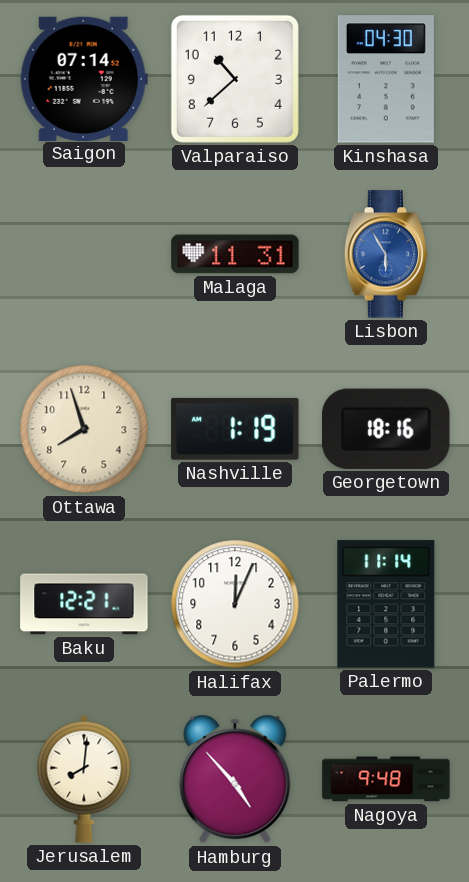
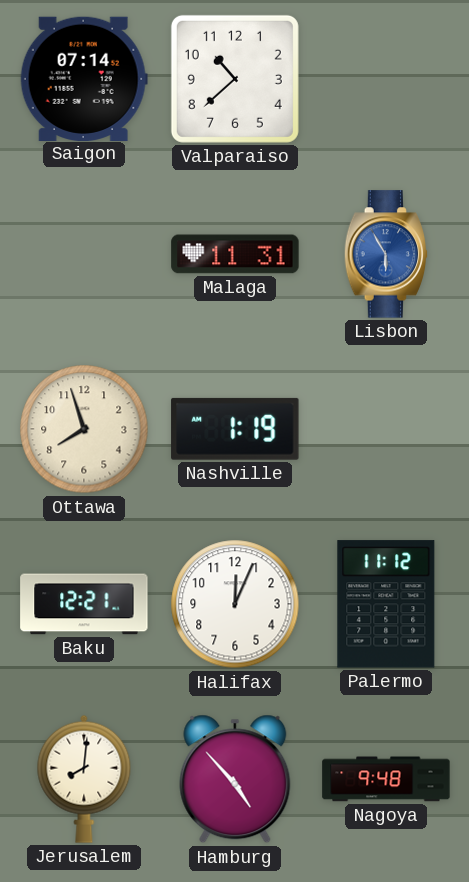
Kinshasa: 04:30 -> none (386, 79)
Georgetown: 18:16 -> none (386, 429)
Palermo: 11:14 -> 11:12 (386, 604)
